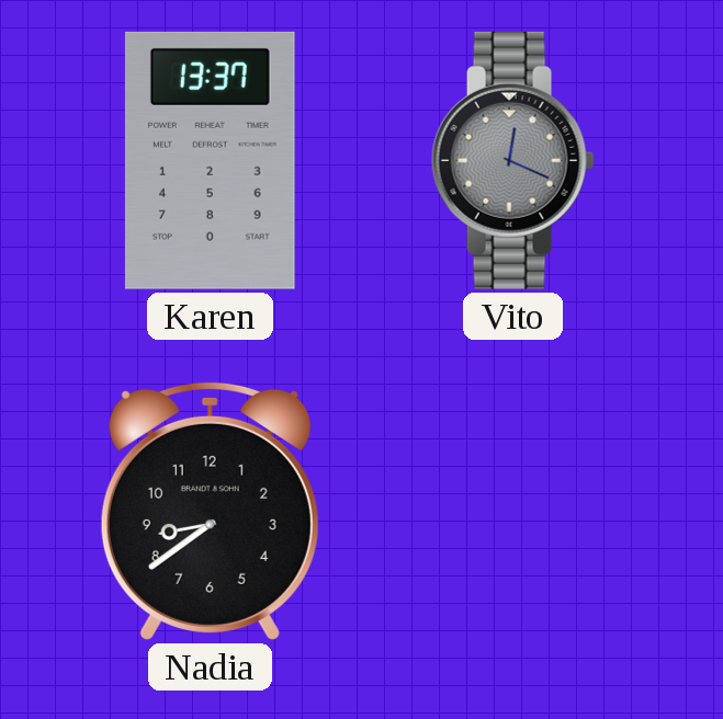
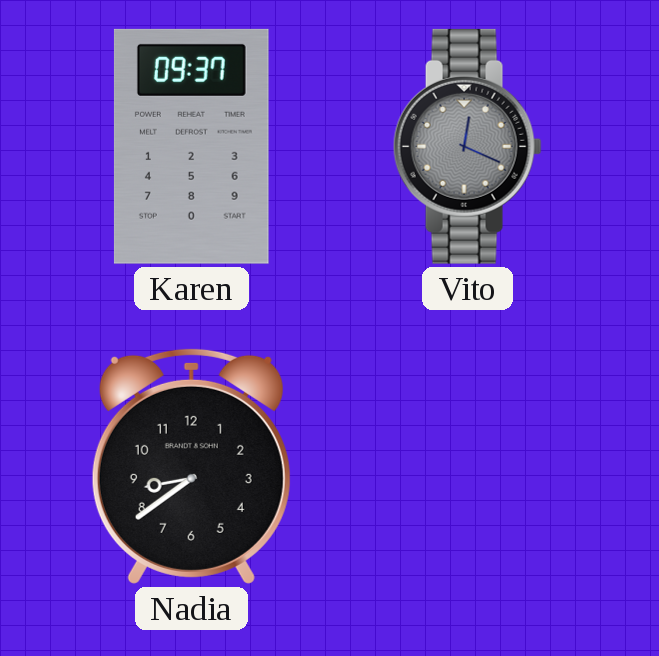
Karen: 13:37 -> 09:37 (191, 146)
